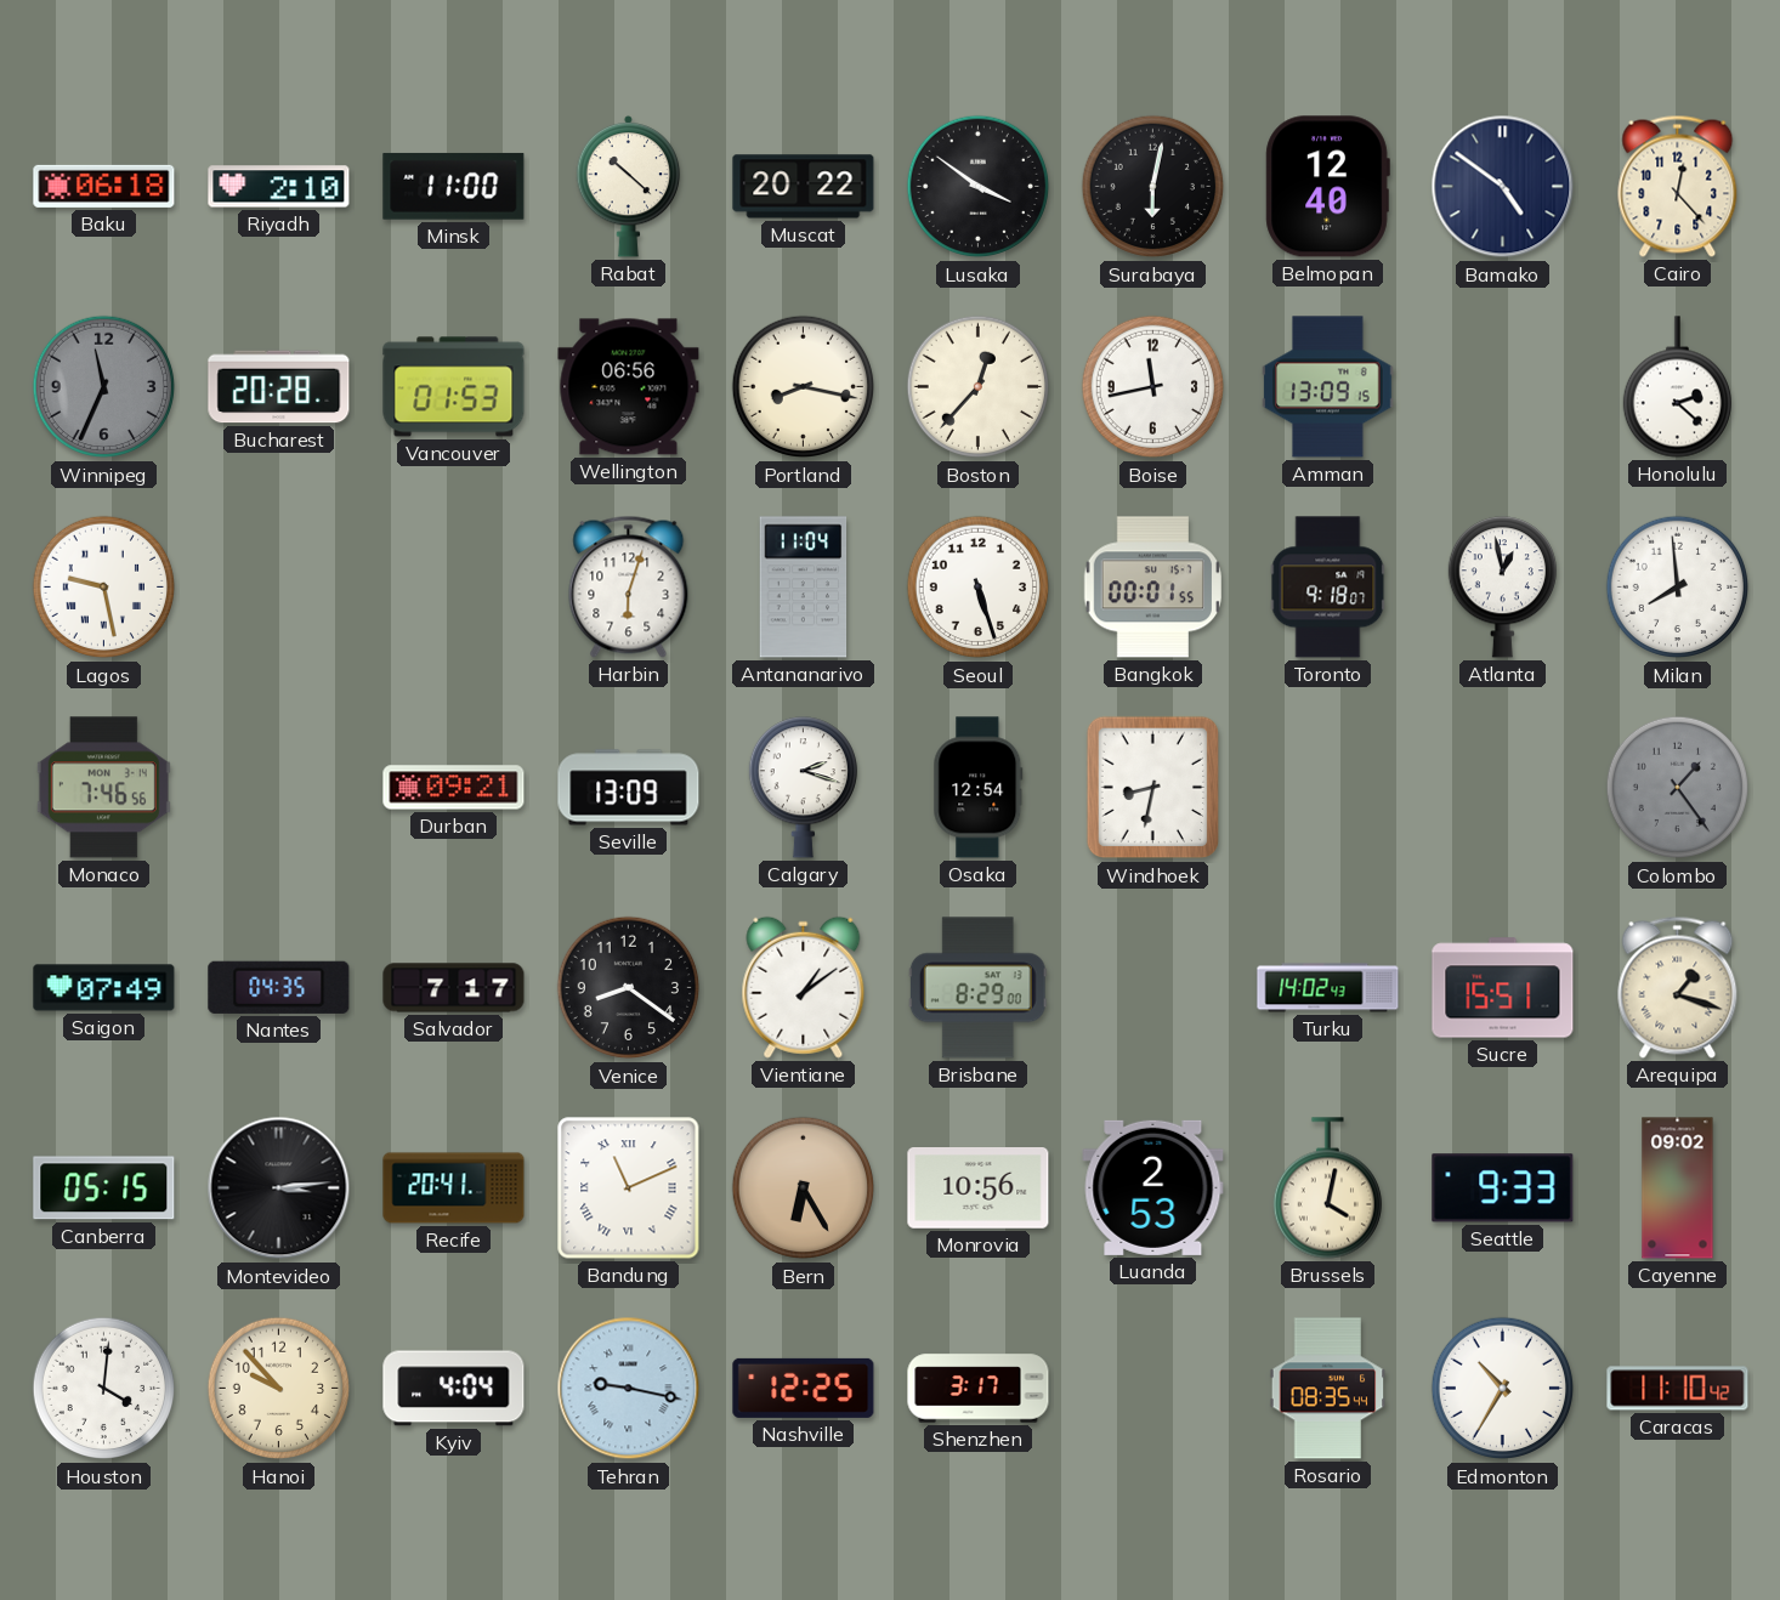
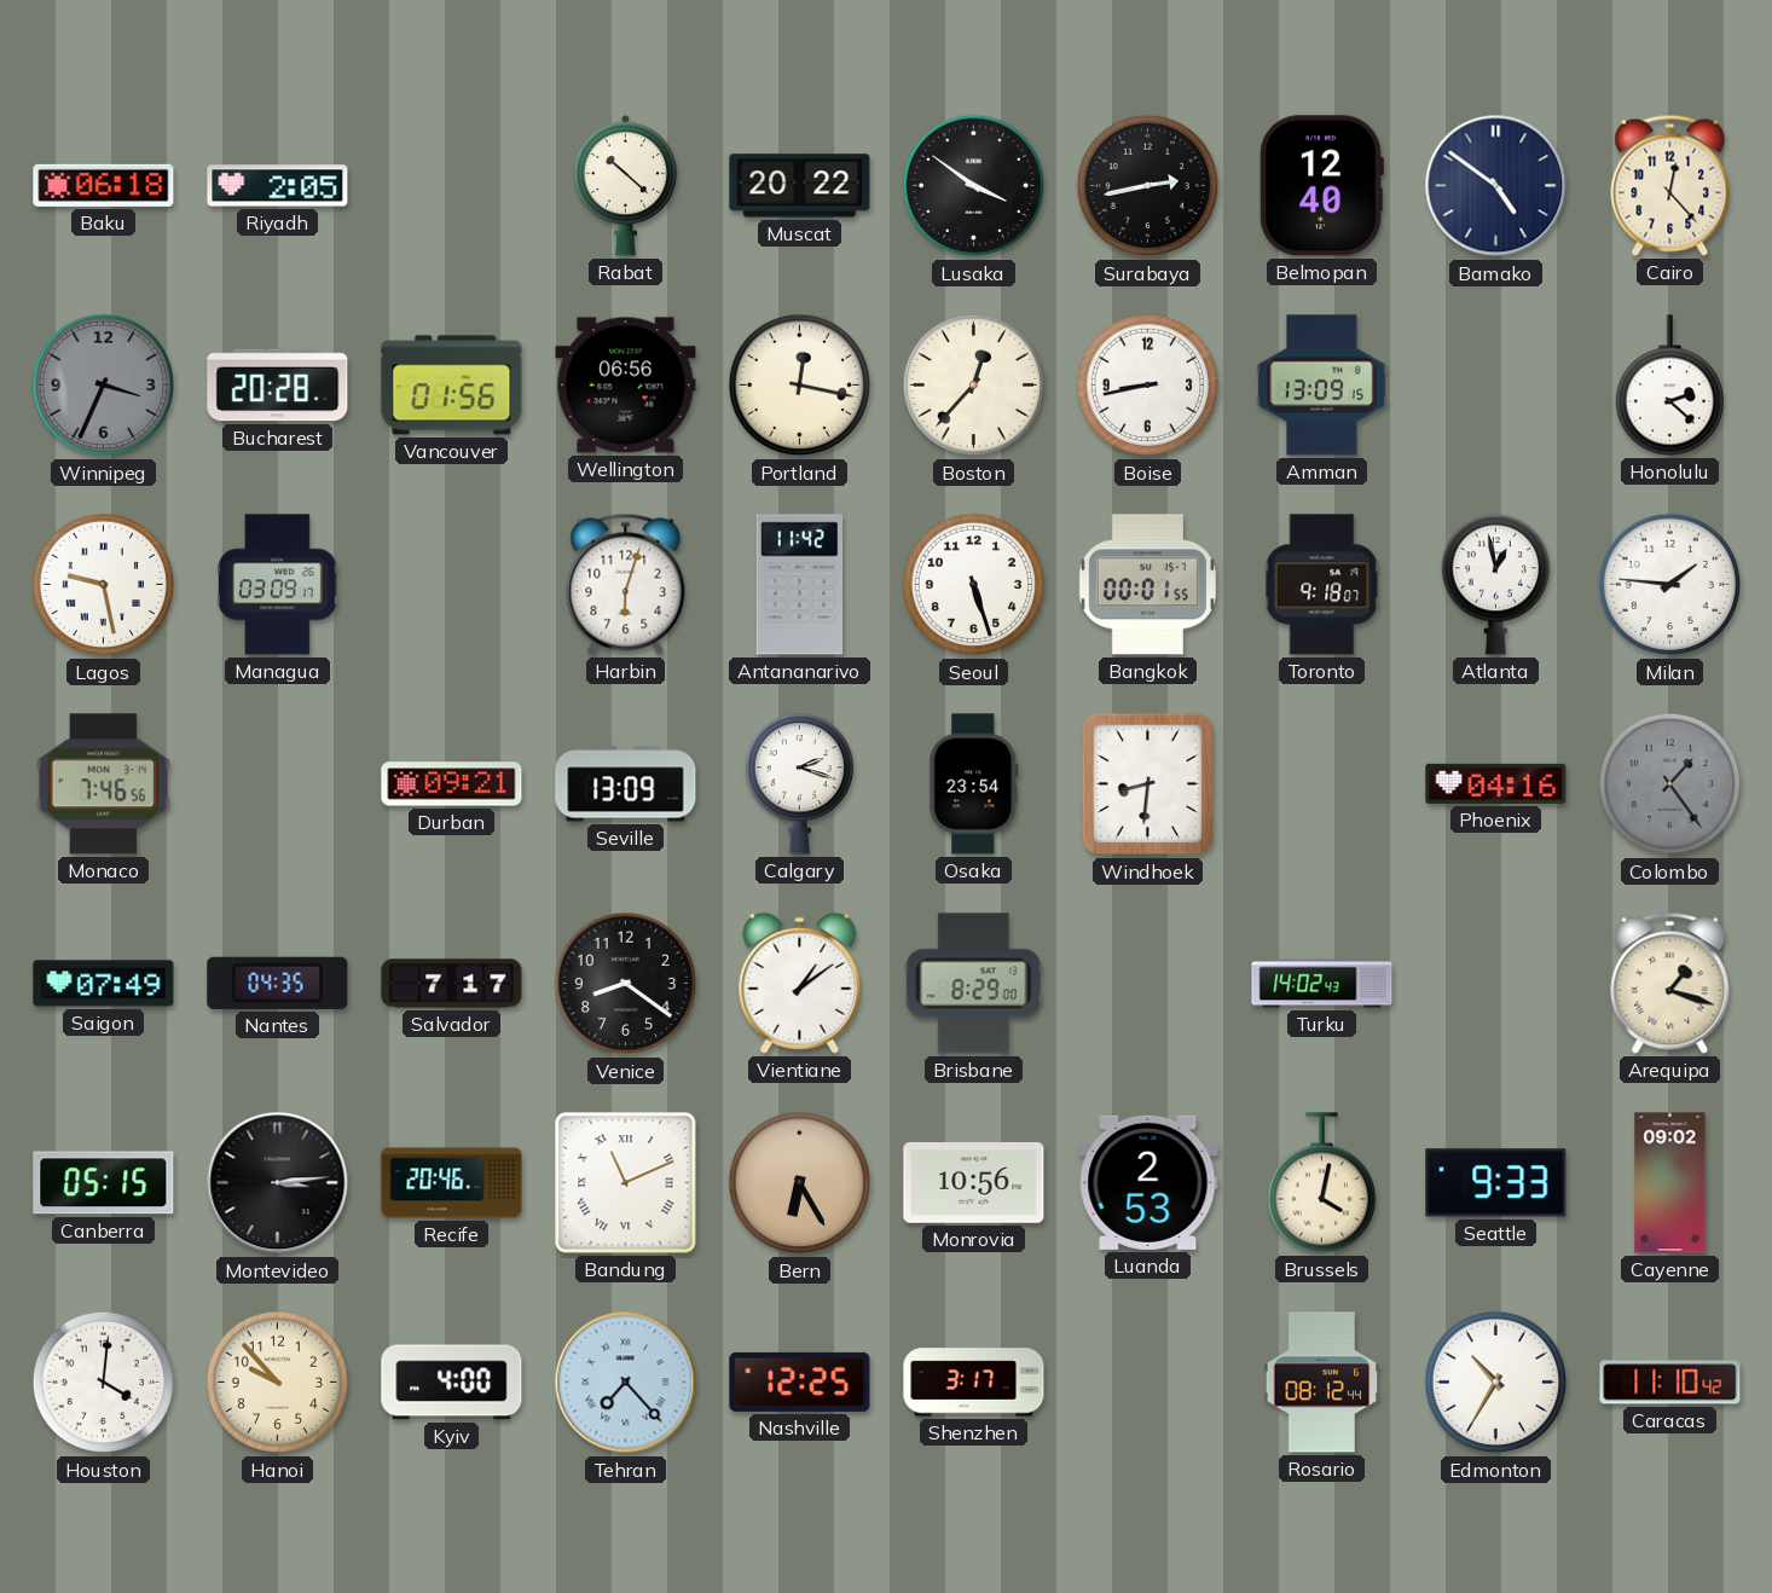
Riyadh: 2:10 -> 2:05 (278, 186)
Minsk: 11:00 -> none (454, 186)
Surabaya: 6:02 -> 2:43 (1148, 186)
Winnipeg: 11:34 -> 3:34 (104, 386)
Vancouver: 01:53 -> 01:56 (452, 386)
Portland: 8:17 -> 12:17 (800, 386)
Boise: 11:43 -> 8:43 (1148, 386)
Managua: none -> 03:09 (278, 585)
Antananarivo: 11:04 -> 11:42 (800, 585)
Milan: 7:59 -> 1:46 (1670, 585)
Osaka: 12:54 -> 23:54 (974, 784)
Windhoek: 8:32 -> 8:31 (1148, 784)
Phoenix: none -> 04:16 (1496, 783)
Sucre: 15:51 -> none (1503, 988)
Recife: 20:41 -> 20:46 (452, 1183)
Kyiv: 4:04 -> 4:00 (452, 1383)
Tehran: 9:17 -> 7:23 (626, 1383)
Rosario: 08:35 -> 08:12 (1322, 1383)
